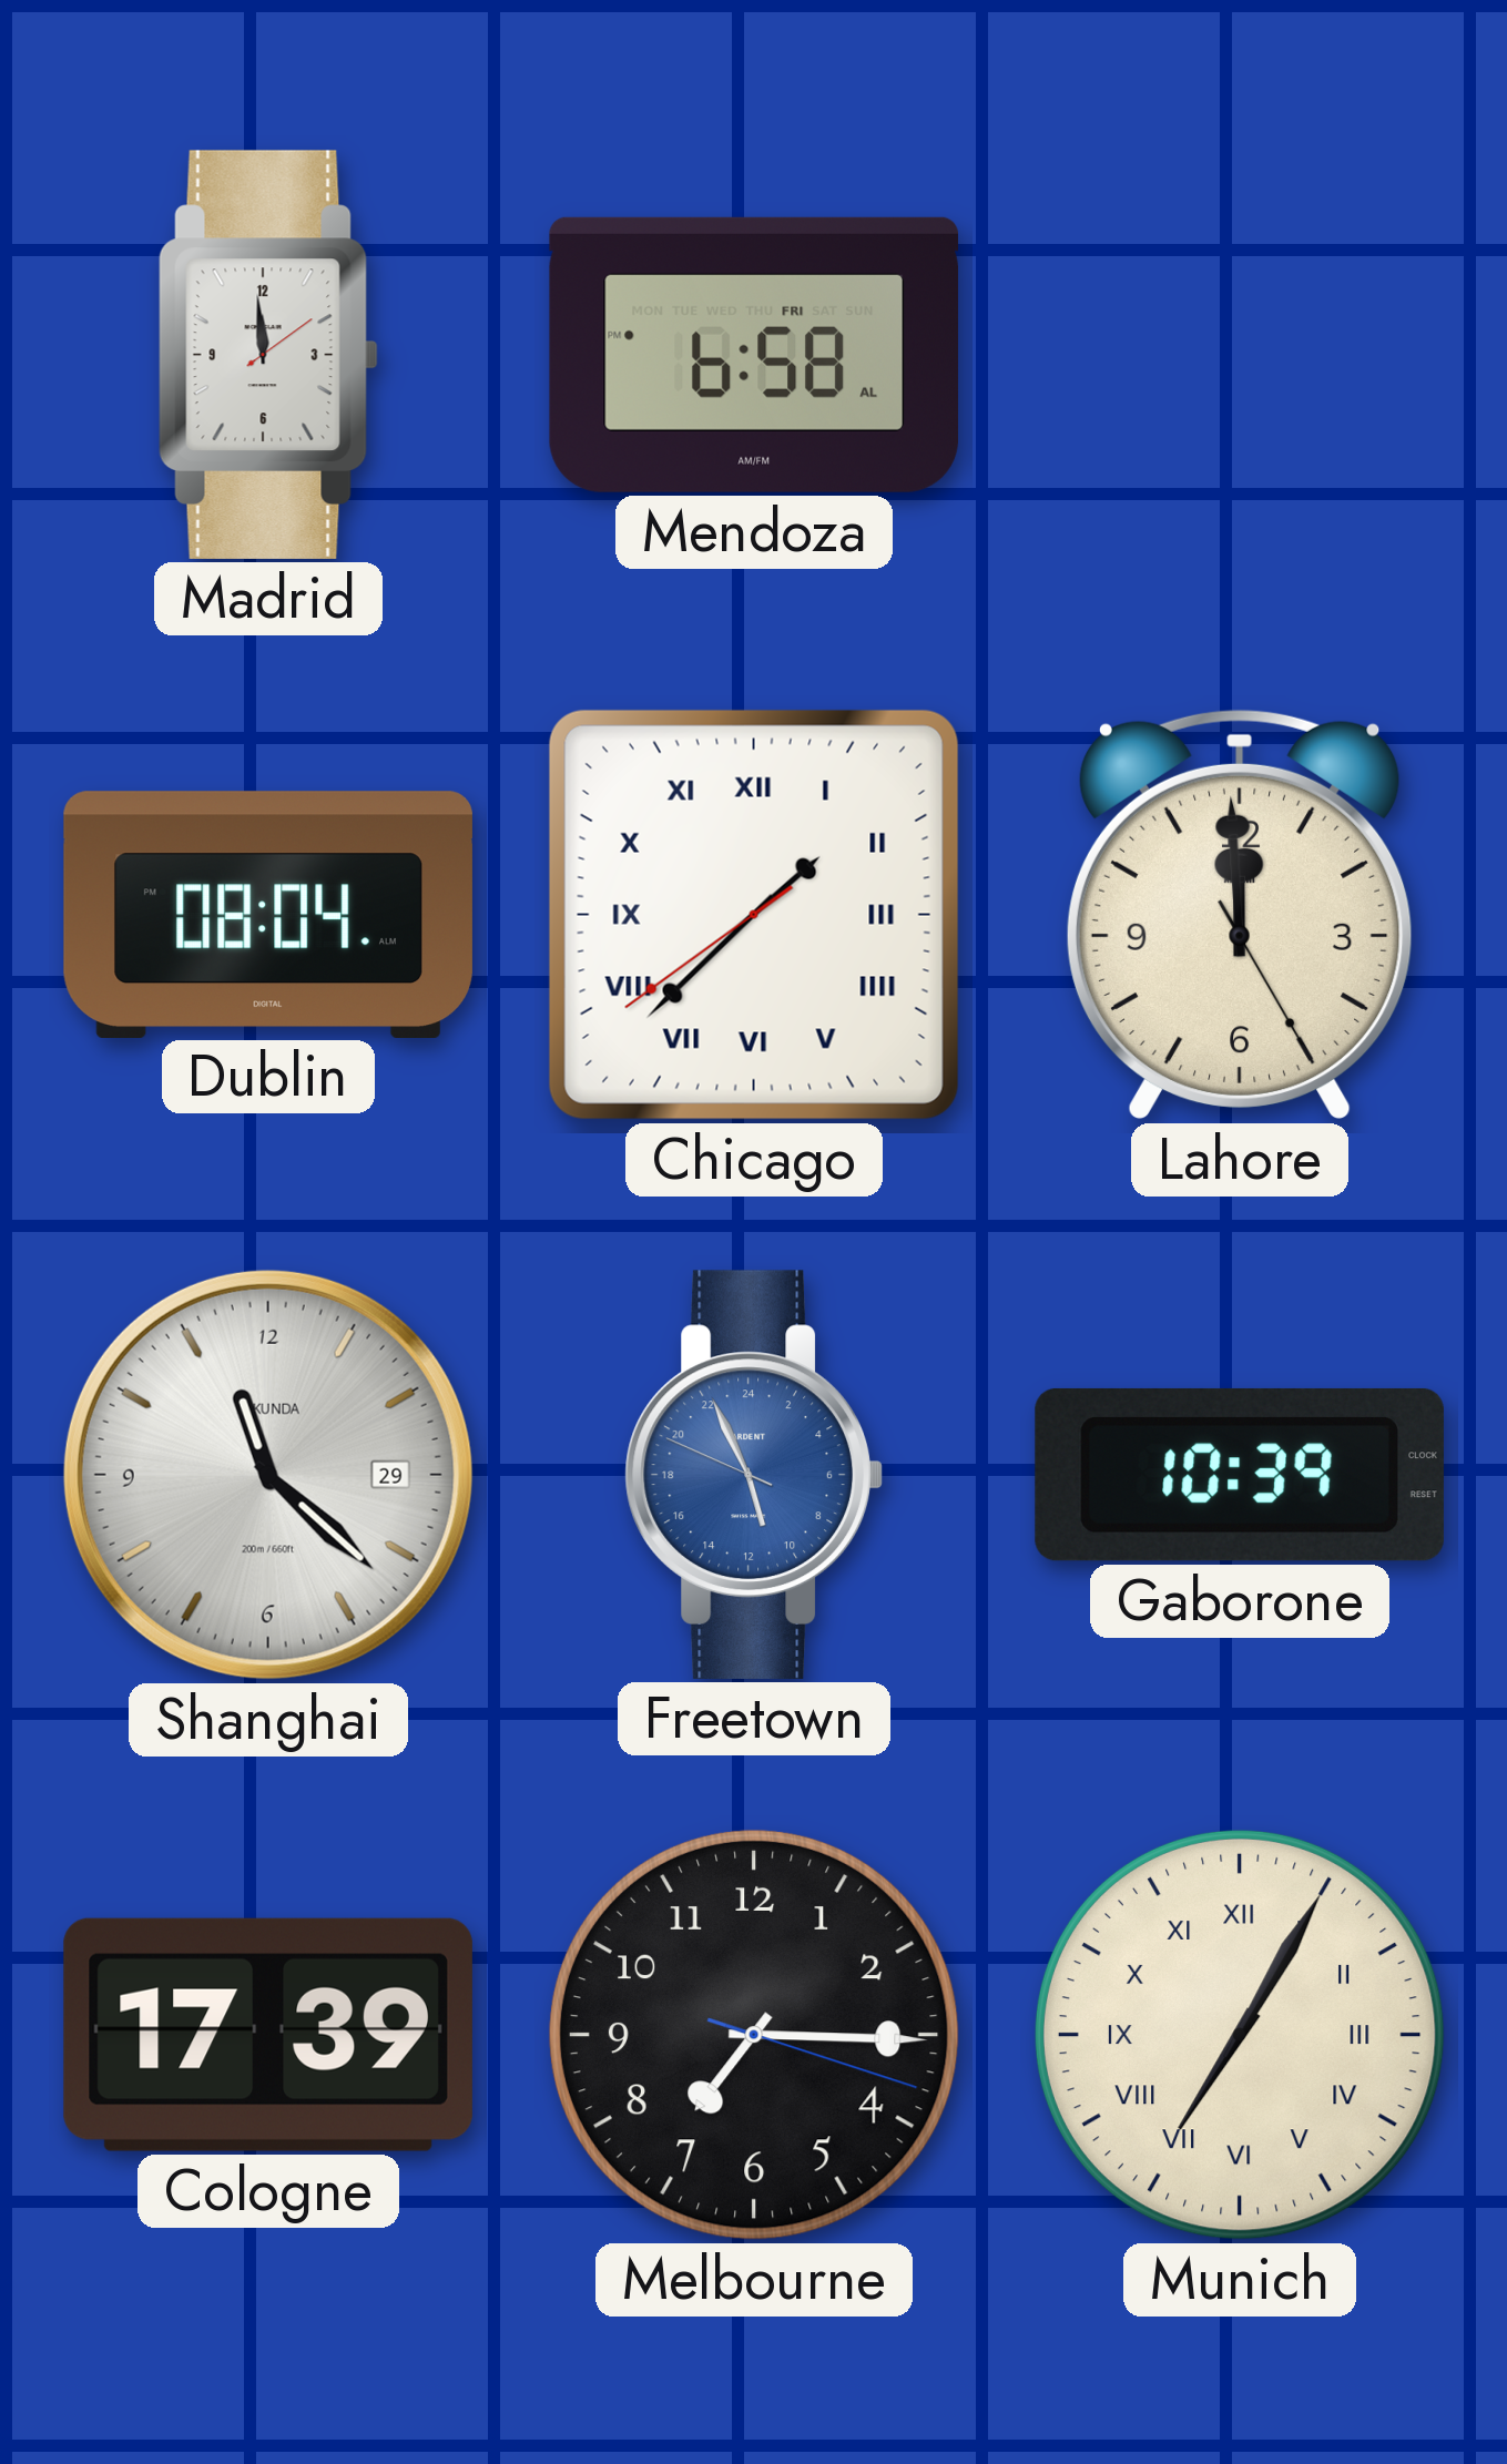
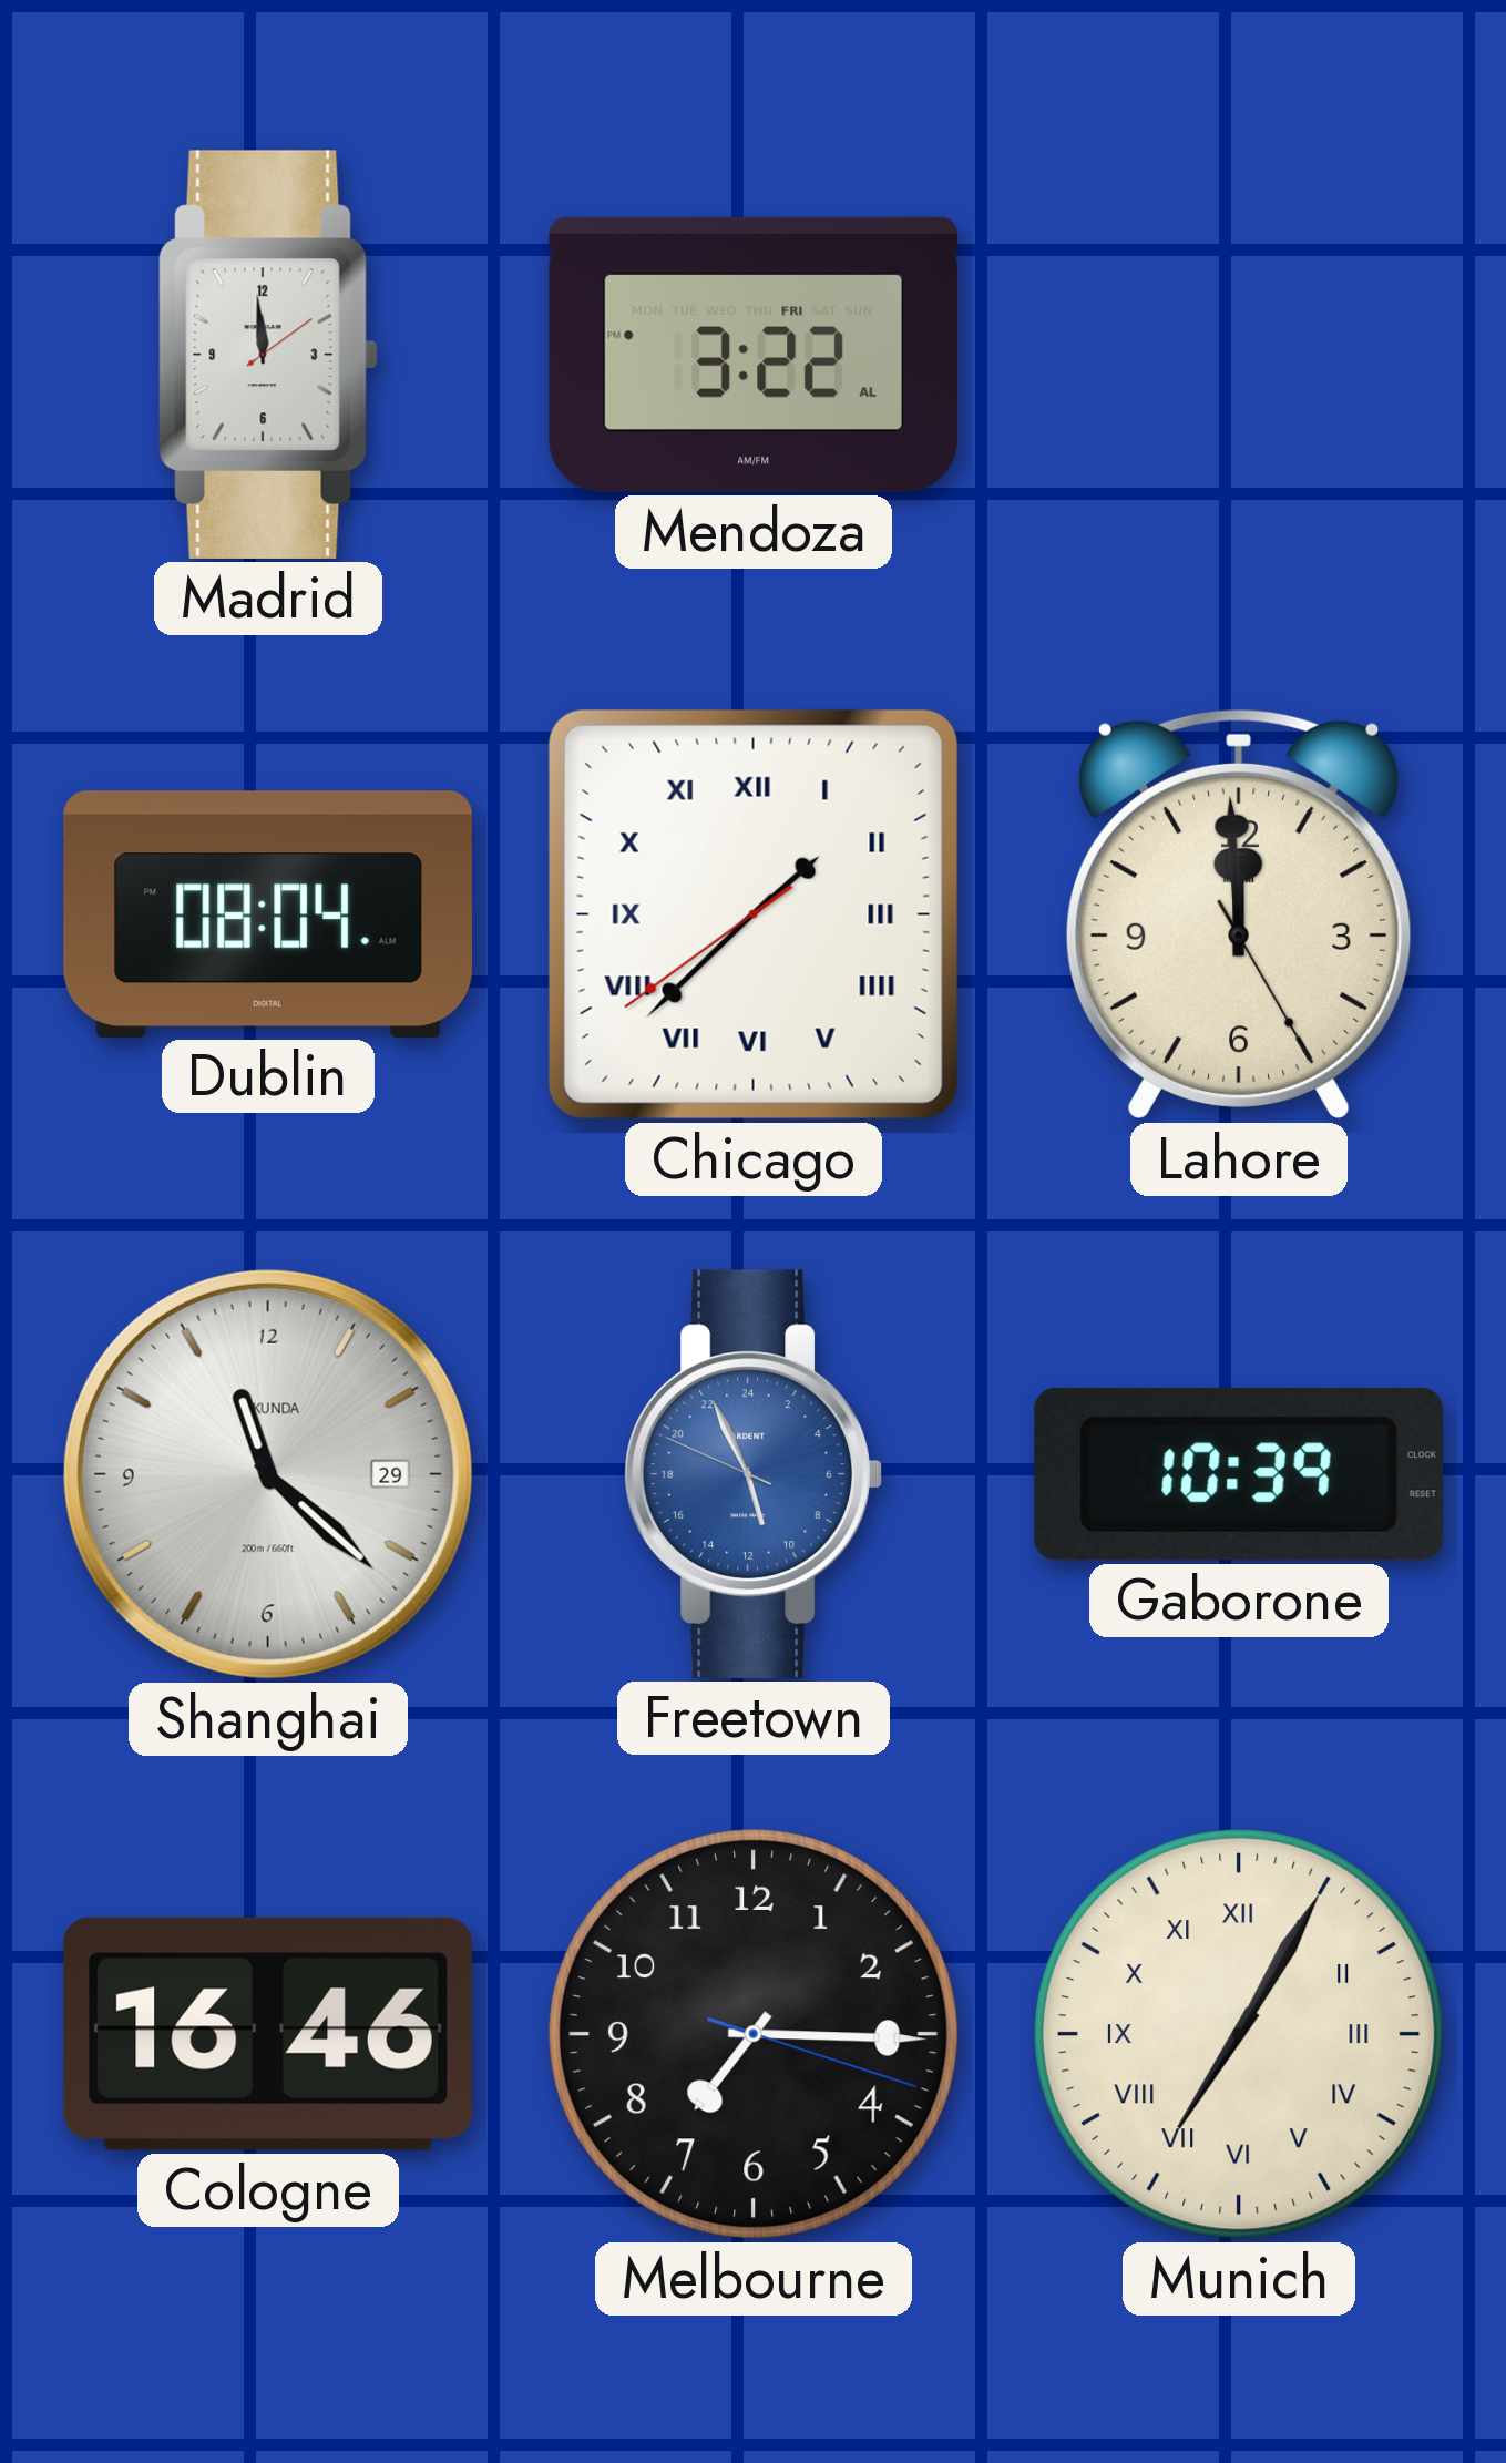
Mendoza: 6:58 -> 3:22 (754, 355)
Cologne: 17:39 -> 16:46 (268, 2034)
